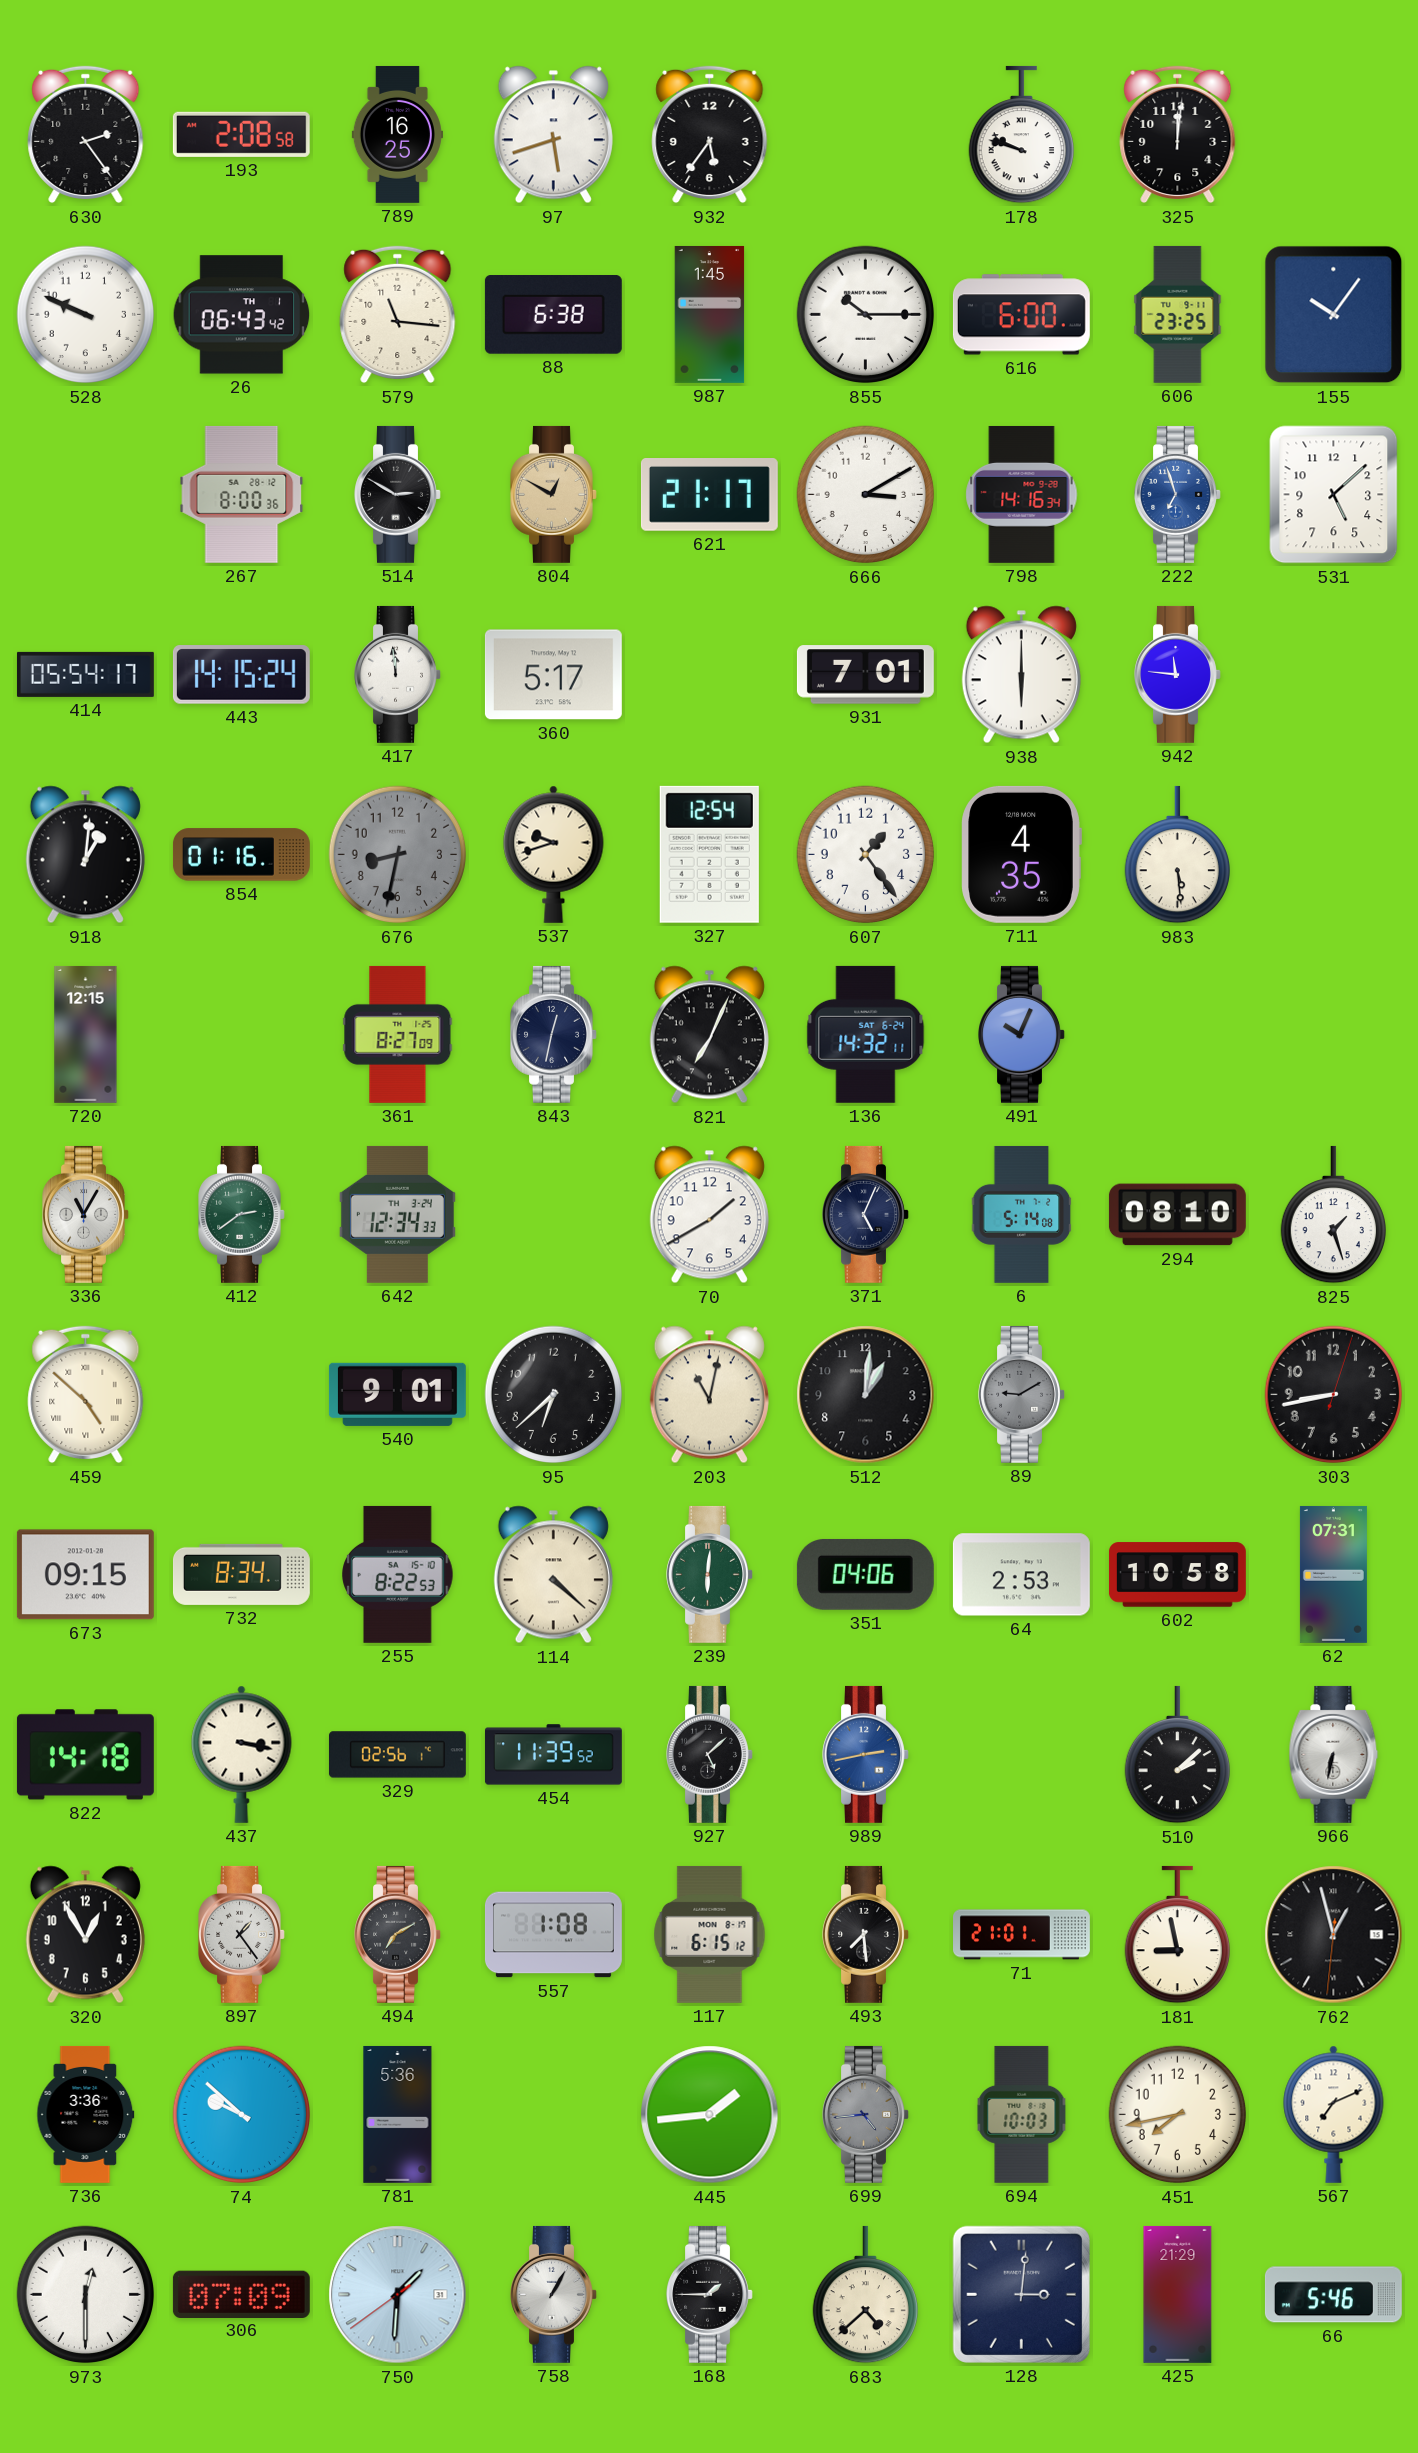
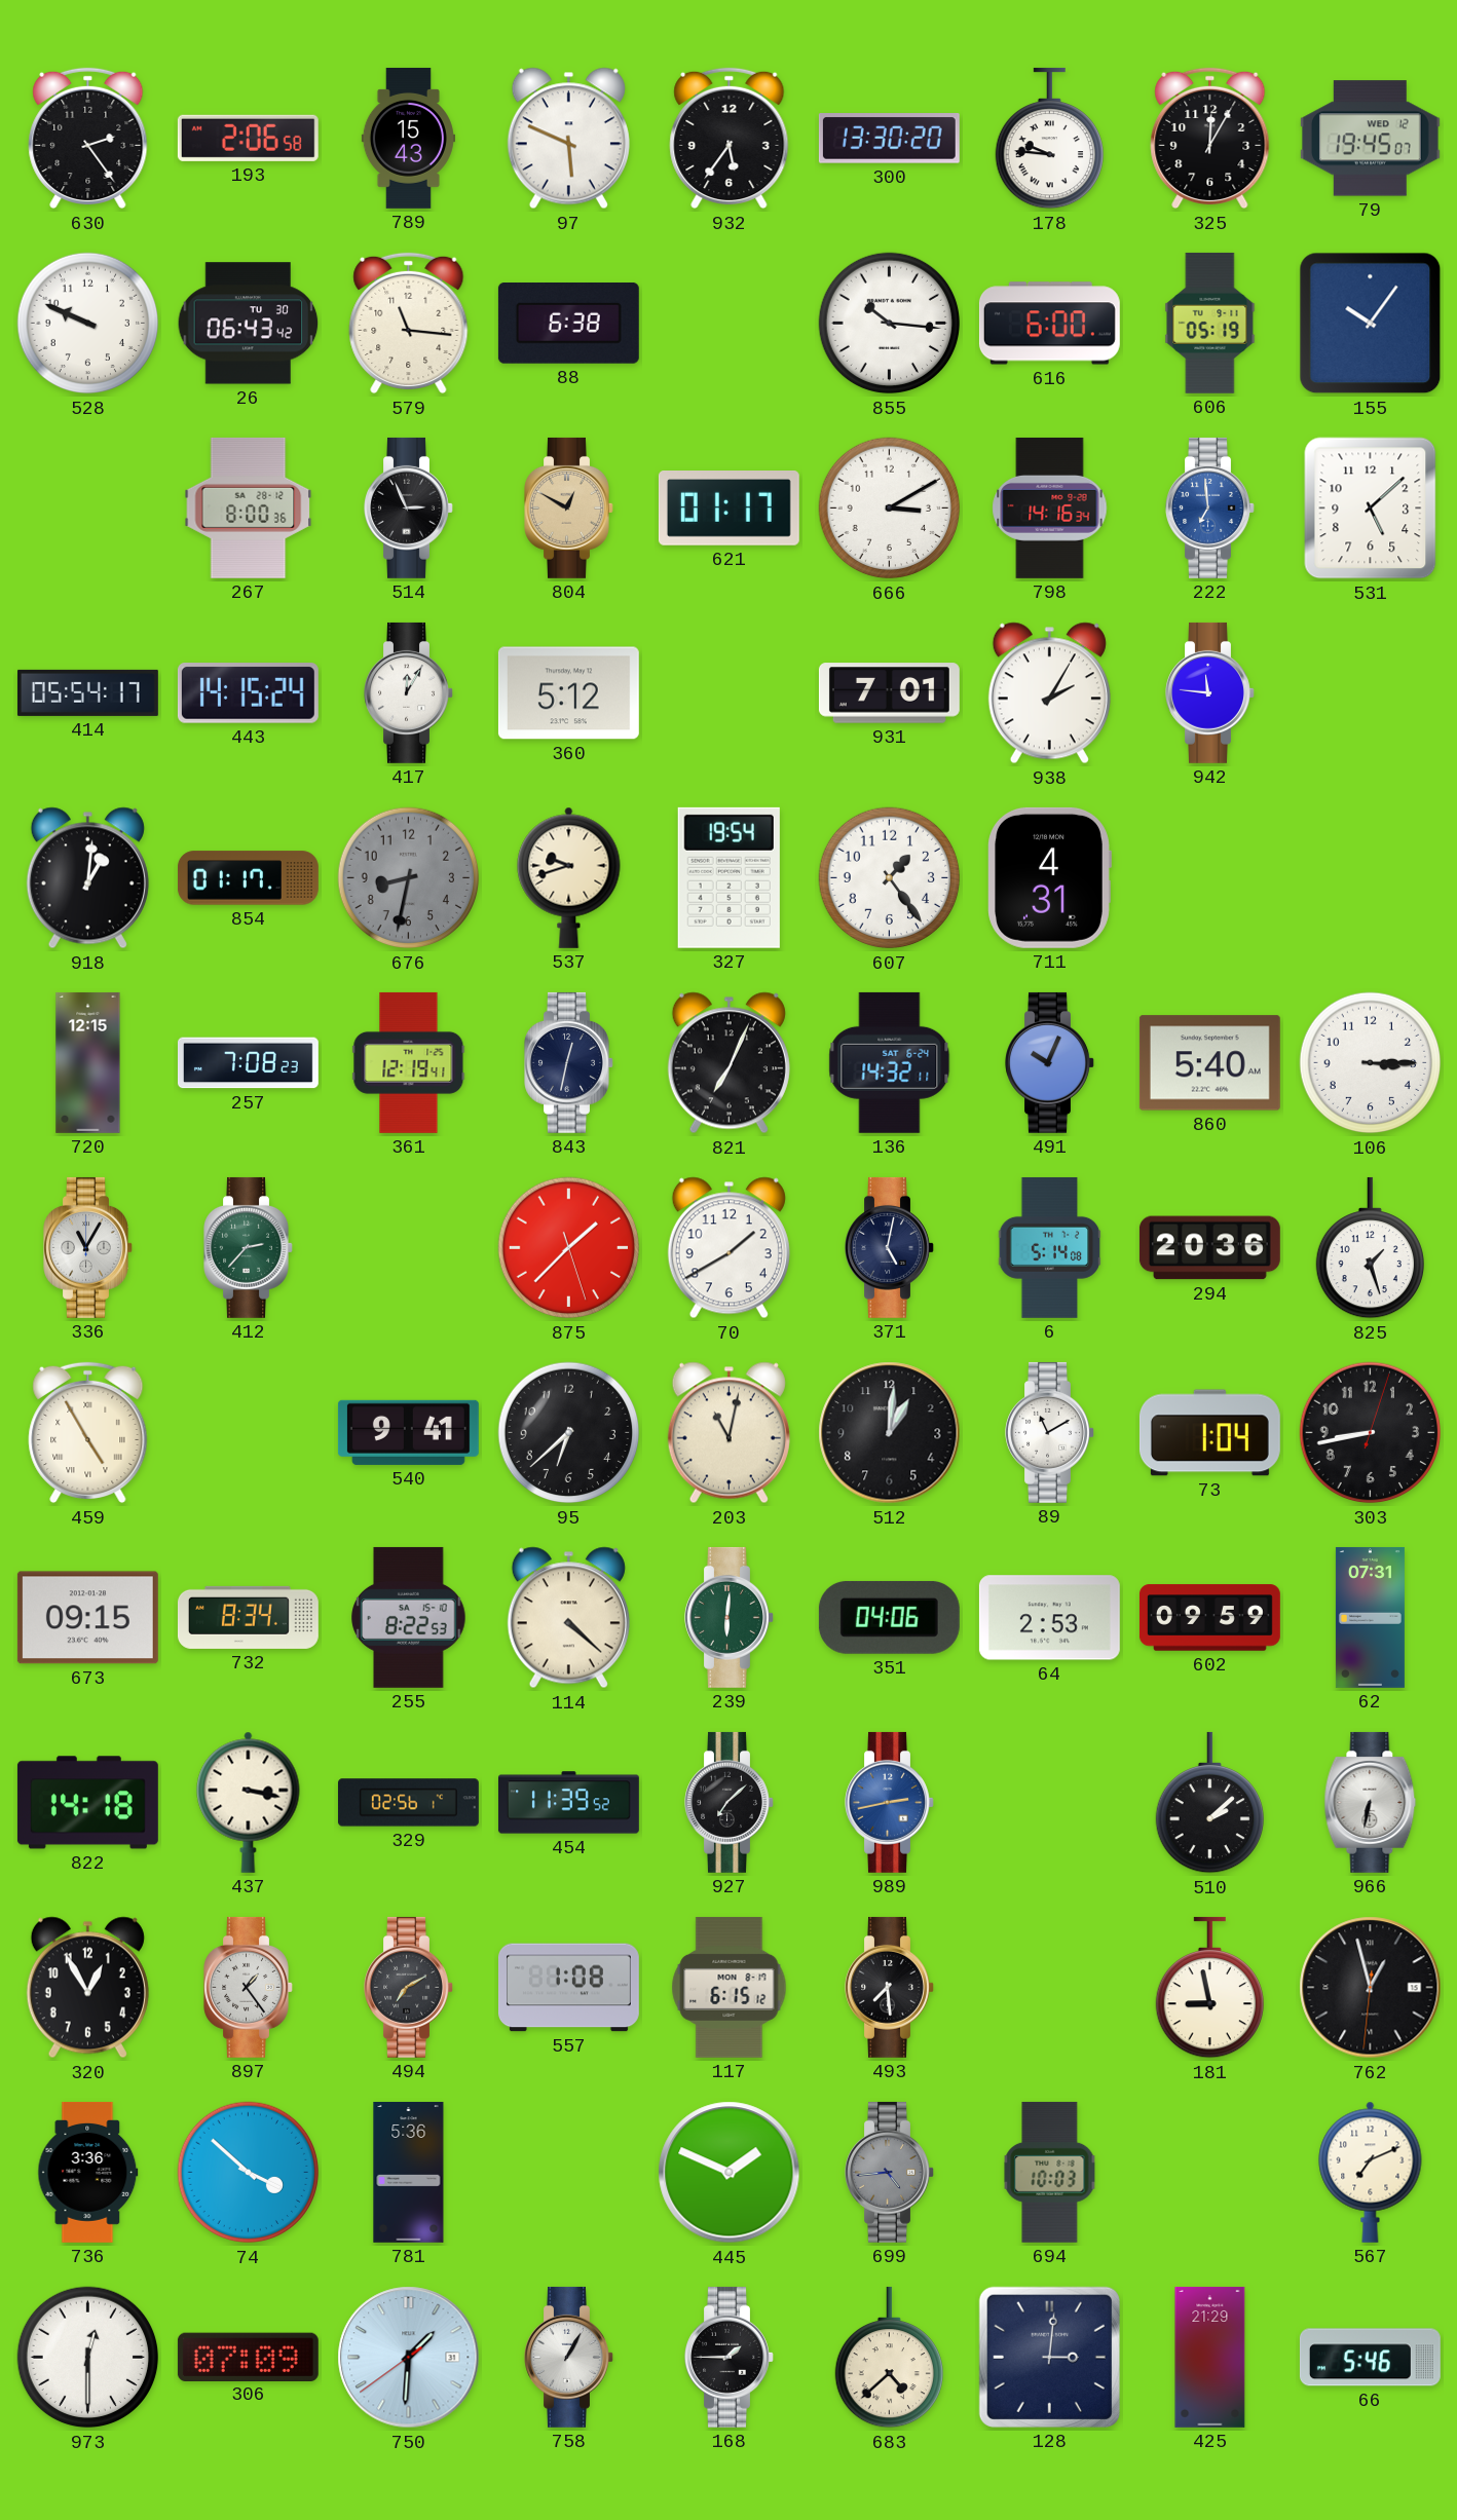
193: 2:08 -> 2:06 (248, 138)
789: 16:25 -> 15:43 (408, 138)
97: 5:42 -> 5:49 (568, 139)
300: none -> 13:30 (889, 139)
178: 9:48 -> 9:46 (1049, 139)
325: 12:01 -> 12:05 (1210, 139)
79: none -> 19:45 (1370, 139)
26 date: TH 1 -> TU 30 (249, 324)
987: 1:45 -> none (710, 314)
855: 10:15 -> 10:16 (890, 324)
606: 23:25 -> 05:19 (1210, 323)
514: 2:50 -> 2:56 (409, 507)
621: 21:17 -> 01:17 (728, 509)
222: 6:57 -> 6:59 (1210, 507)
417: 11:59 -> 12:05 (409, 692)
360: 5:17 -> 5:12 (568, 693)
938: 6:00 -> 2:05 (1049, 693)
854: 01:16 -> 01:17 (248, 878)
327: 12:54 -> 19:54 (728, 877)
711: 4:35 -> 4:31 (1049, 877)
983: 5:29 -> none (1177, 855)
257: none -> 7:08 (248, 1063)
361: 8:27 -> 12:19 (409, 1062)
860: none -> 5:40 (1209, 1063)
106: none -> 3:15 (1371, 1063)
412: 2:39 -> 2:37 (249, 1247)
642: 12:34 -> none (397, 1214)
875: none -> 1:37 (569, 1248)
371: 5:04 -> 5:02 (890, 1247)
294: 08:10 -> 20:36 (1209, 1248)
459: 4:52 -> 4:55 (88, 1433)
540: 9:01 -> 9:41 (408, 1432)
89: 9:10 -> 11:10 (1050, 1432)
89 dial: grey -> white (1050, 1432)
73: none -> 1:04 (1209, 1433)
602: 10:58 -> 09:59 (1209, 1618)
927: 5:08 -> 7:08 (730, 1802)
71: 21:01 -> none (1022, 1935)
74: 9:52 -> 3:52 (249, 2173)
445: 1:44 -> 1:49 (730, 2173)
451: 7:43 -> none (1178, 2115)
